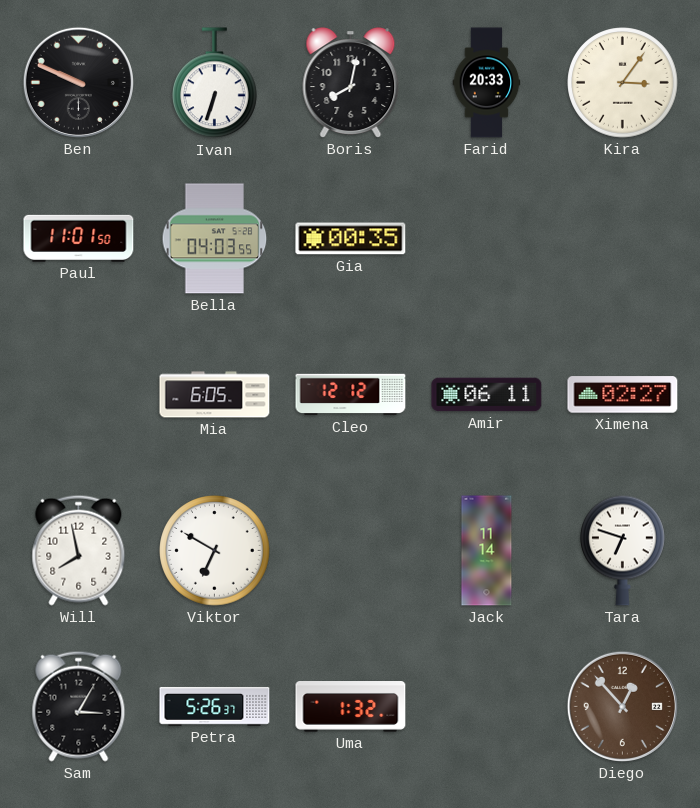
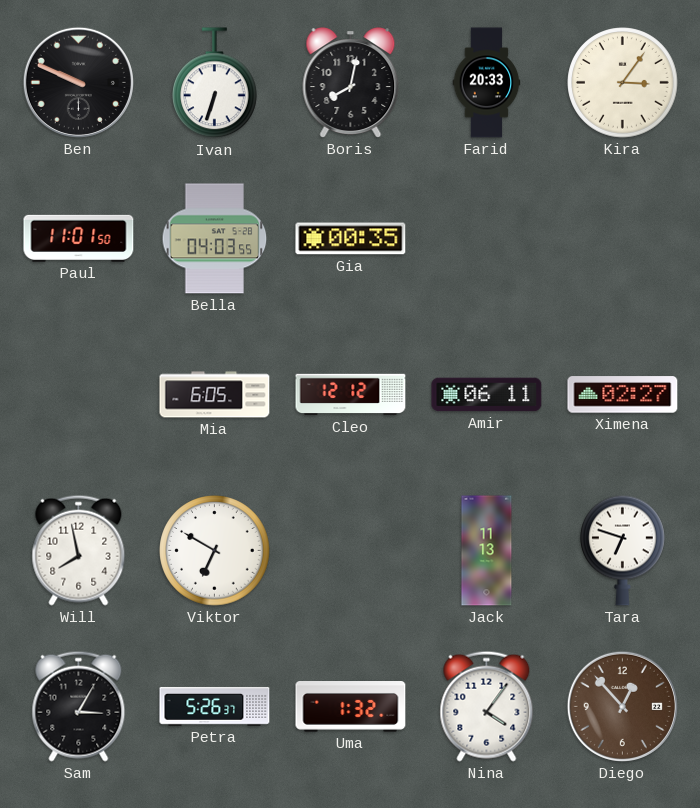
Jack: 11:14 -> 11:13 (487, 551)
Nina: none -> 4:06 (487, 706)
